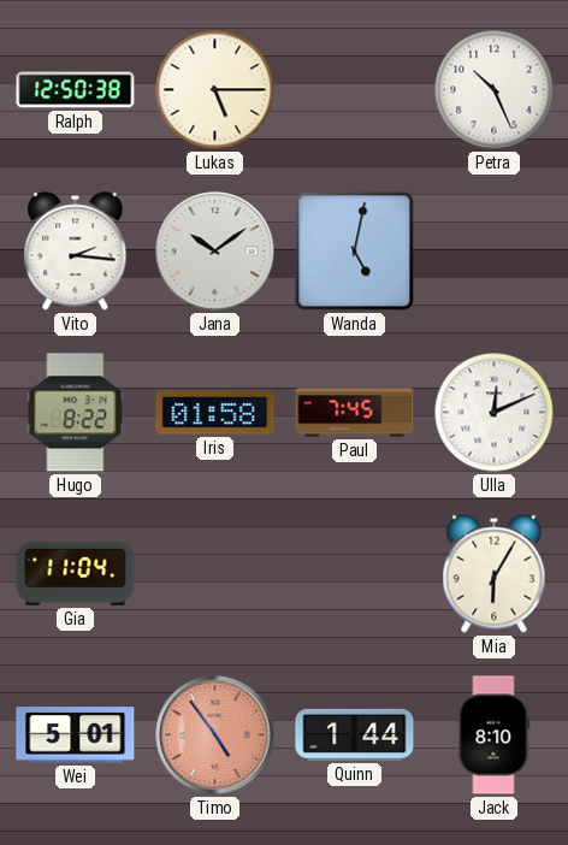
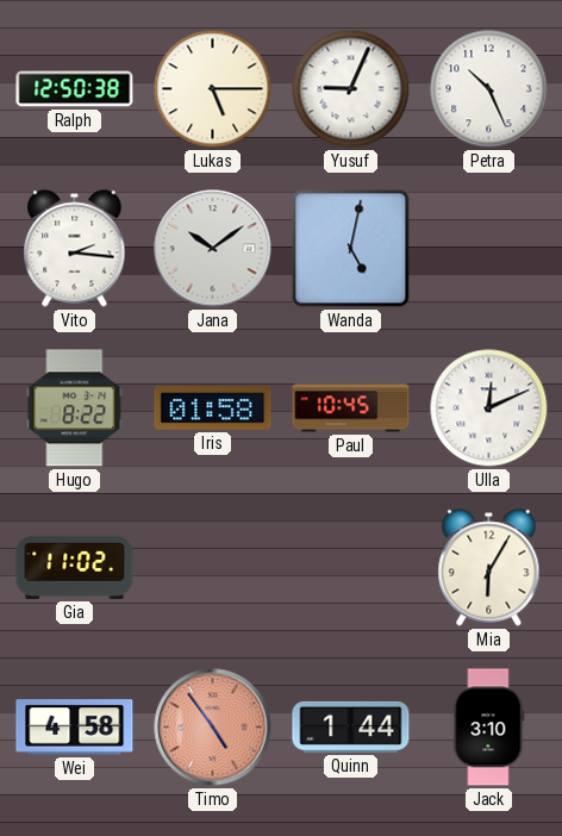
Yusuf: none -> 9:04 (351, 89)
Paul: 7:45 -> 10:45 (351, 408)
Gia: 11:04 -> 11:02 (75, 567)
Wei: 5:01 -> 4:58 (75, 728)
Jack: 8:10 -> 3:10 (489, 728)
